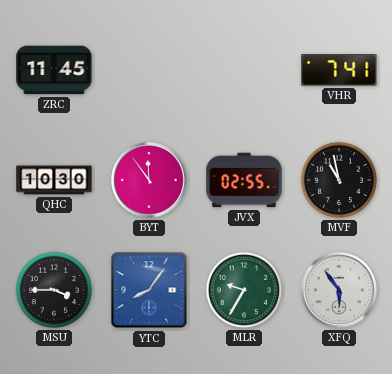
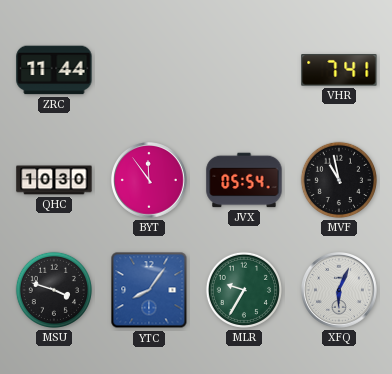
ZRC: 11:45 -> 11:44 (54, 70)
JVX: 02:55 -> 05:54 (244, 180)
MSU: 3:45 -> 3:48 (54, 290)
XFQ: 5:54 -> 6:04 (340, 291)
